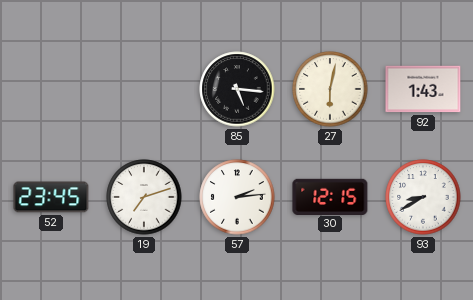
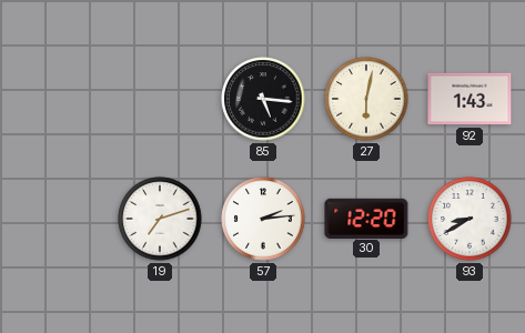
52: 23:45 -> none (51, 197)
30: 12:15 -> 12:20 (366, 218)
